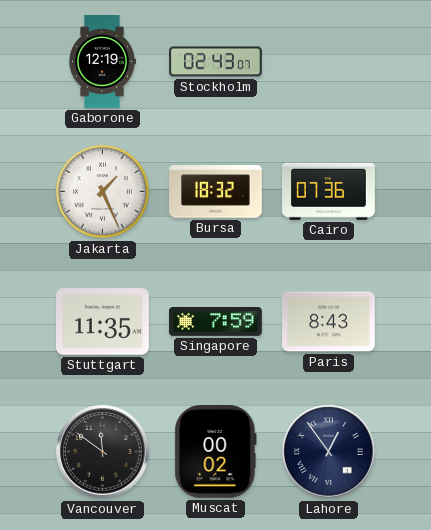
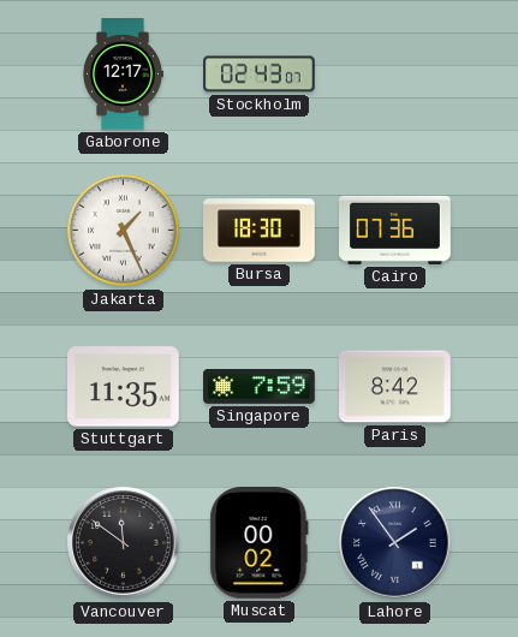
Gaborone: 12:19 -> 12:17 (124, 75)
Bursa: 18:32 -> 18:30 (260, 231)
Paris: 8:43 -> 8:42 (395, 387)
Lahore: 12:54 -> 1:54 (395, 543)
